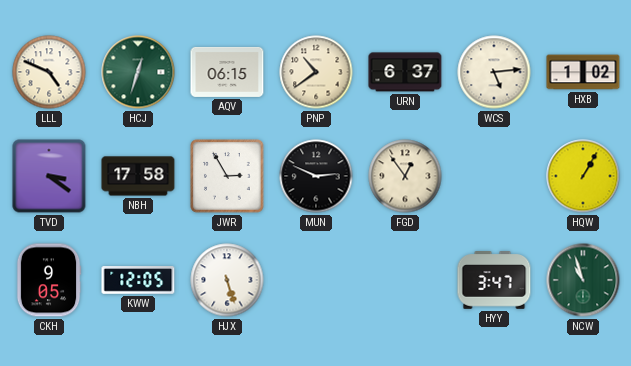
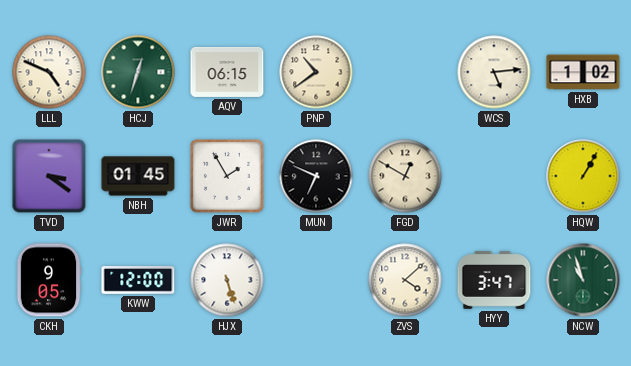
URN: 6:37 -> none (405, 72)
NBH: 17:58 -> 01:45 (138, 176)
JWR: 2:55 -> 1:55 (227, 176)
MUN: 2:49 -> 6:49 (316, 176)
FGD: 12:54 -> 12:50 (405, 176)
KWW: 12:05 -> 12:00 (138, 280)
ZVS: none -> 4:08 (405, 280)
